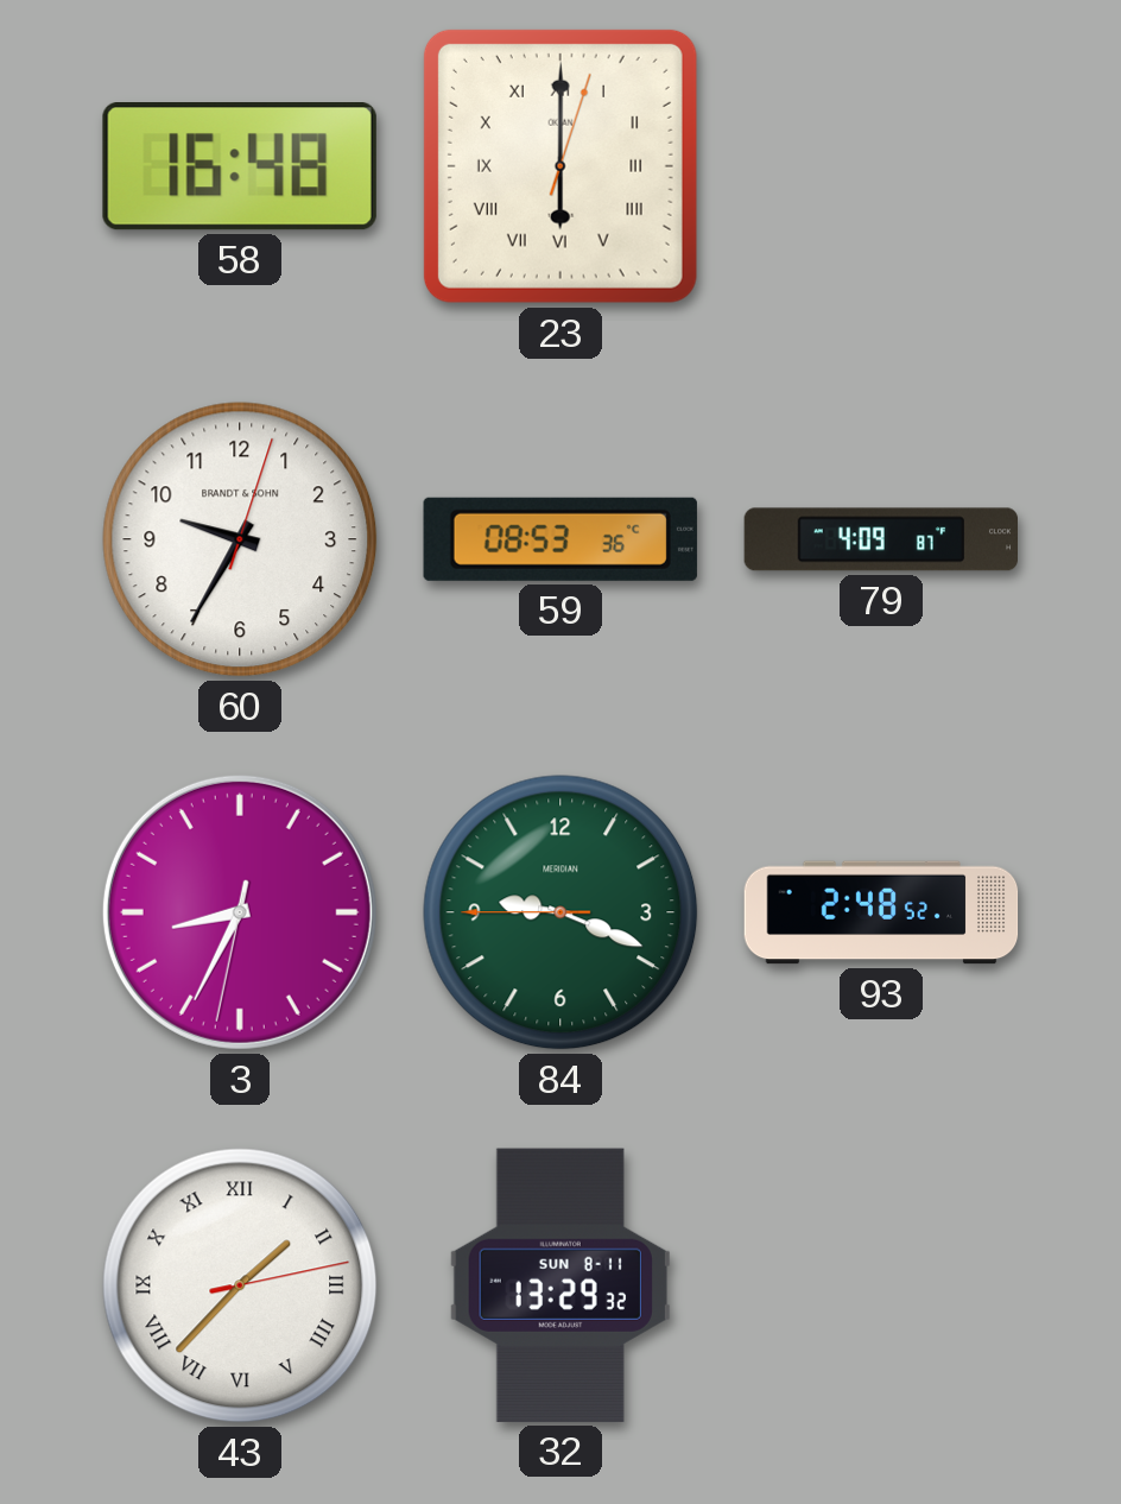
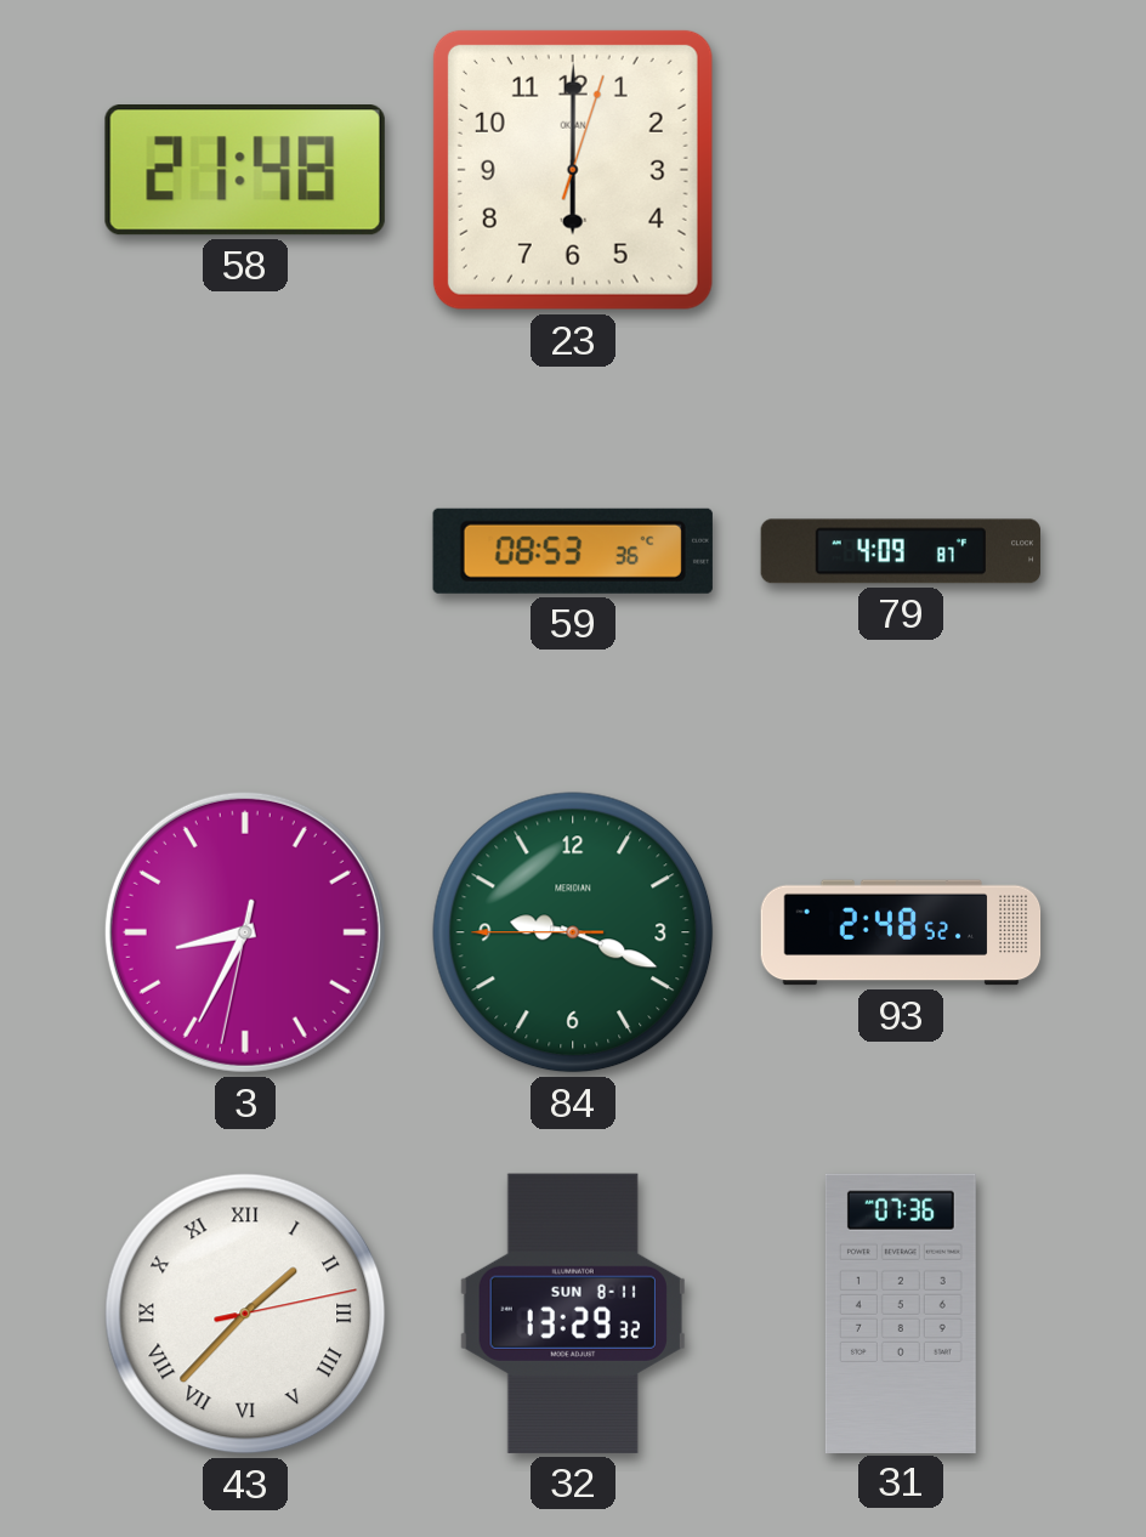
58: 16:48 -> 21:48 (245, 171)
23 numerals: Roman -> Arabic (573, 170)
60: 9:35 -> none (240, 539)
31: none -> 07:36 (901, 1312)
